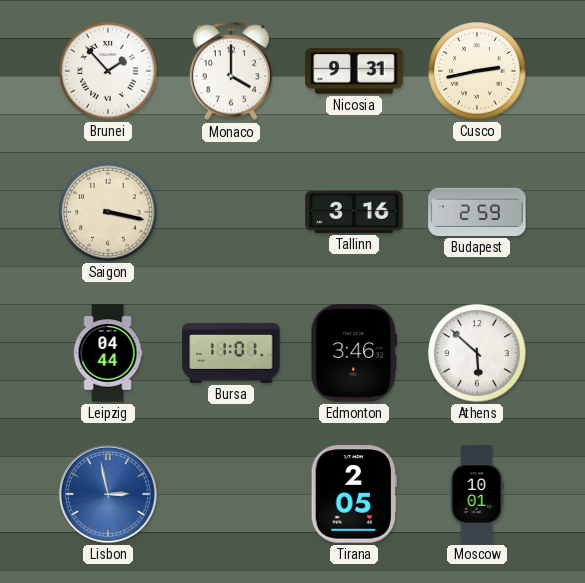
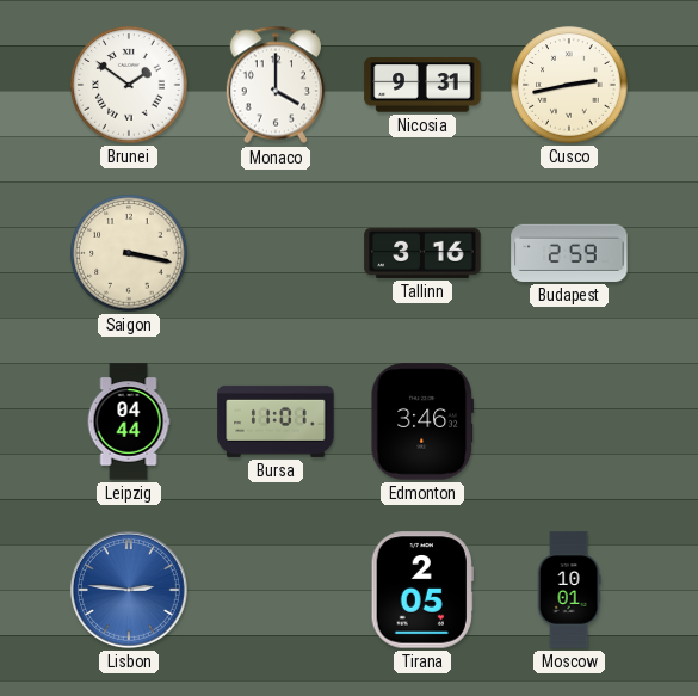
Brunei: 1:53 -> 1:51 (129, 85)
Athens: 5:52 -> none (477, 353)
Lisbon: 2:58 -> 2:46 (129, 590)
